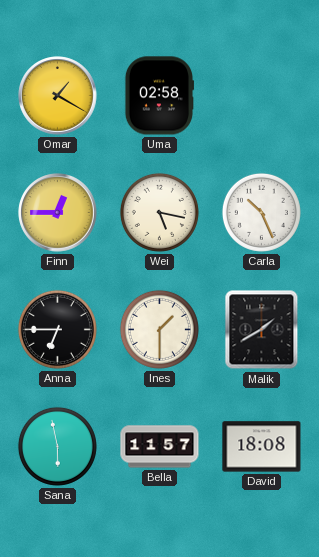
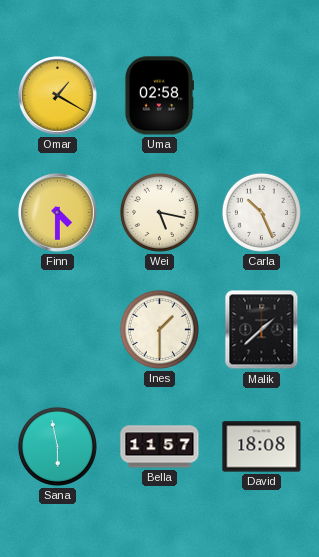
Finn: 12:45 -> 4:30 (58, 213)
Anna: 6:45 -> none (57, 329)
Malik: 1:40 -> 1:38 (262, 330)
